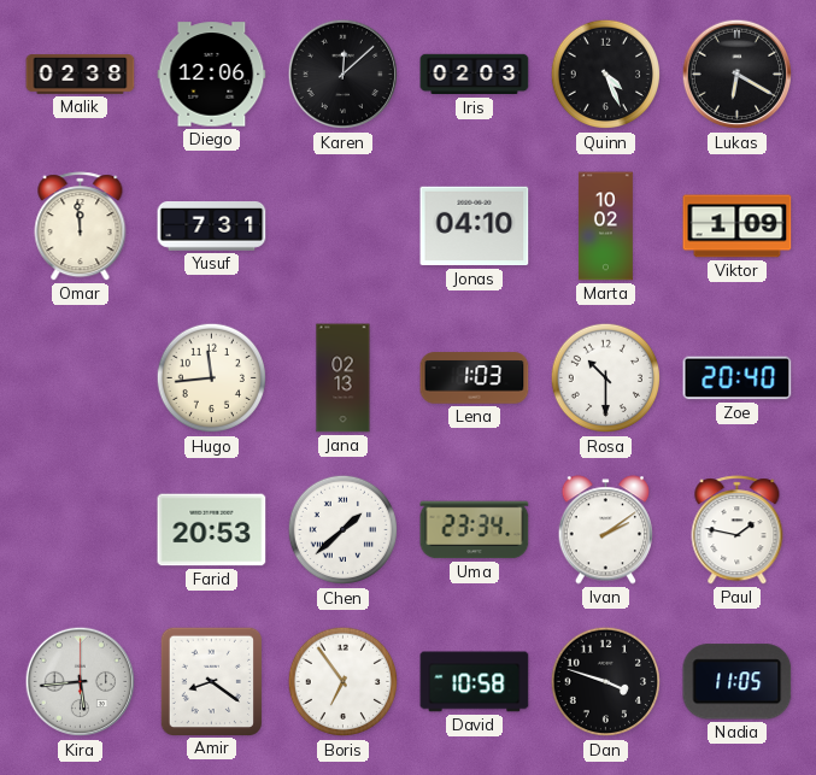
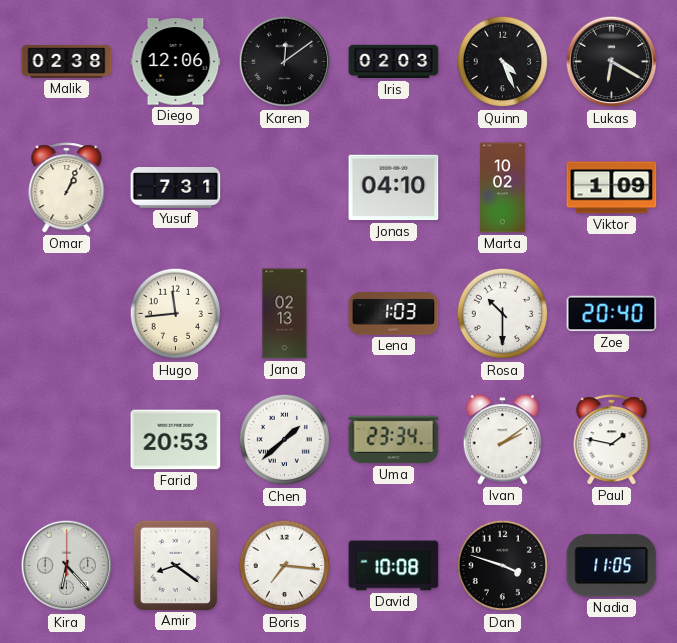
Karen: 12:08 -> 12:09 (285, 62)
Omar: 11:59 -> 1:04 (67, 188)
Kira: 5:44 -> 6:23 (67, 566)
Boris: 6:54 -> 7:16 (285, 566)
David: 10:58 -> 10:08 (394, 566)
